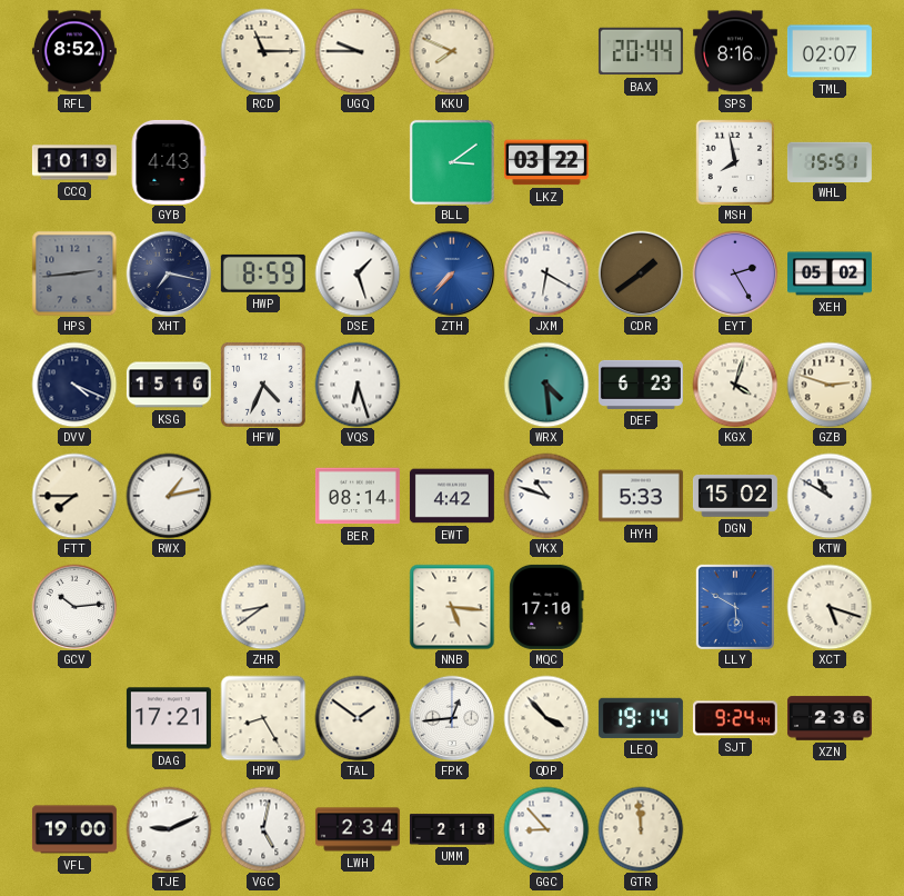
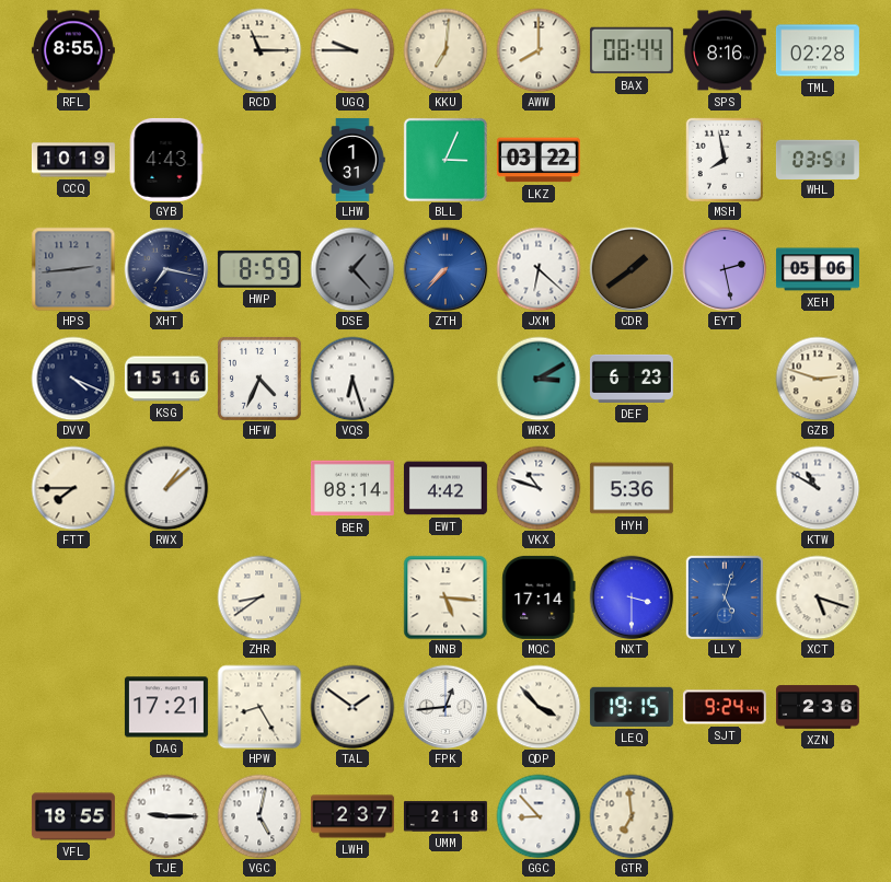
RFL: 8:52 -> 8:55 (73, 50)
KKU: 7:49 -> 7:01 (445, 50)
AWW: none -> 8:00 (539, 50)
BAX: 20:44 -> 08:44 (632, 50)
TML: 02:07 -> 02:28 (818, 50)
LHW: none -> 1:31 (352, 160)
BLL: 3:09 -> 3:04 (445, 160)
WHL: 15:51 -> 03:51 (818, 159)
DSE: 1:27 -> 1:23 (352, 269)
DSE dial: white -> grey (352, 269)
JXM: 6:20 -> 6:22 (539, 269)
EYT: 2:25 -> 2:28 (725, 269)
XEH: 05:02 -> 05:06 (818, 269)
WRX: 4:29 -> 3:10 (539, 379)
KGX: 4:03 -> none (735, 385)
RWX: 1:13 -> 1:08 (166, 488)
HYH: 5:33 -> 5:36 (632, 488)
DGN: 15:02 -> none (735, 496)
GCV: 10:14 -> none (74, 607)
MQC: 17:10 -> 17:14 (539, 597)
NXT: none -> 3:30 (632, 597)
LLY: 5:50 -> 5:03 (724, 596)
LEQ: 19:14 -> 19:15 (632, 707)
VFL: 19:00 -> 18:55 (73, 816)
TJE: 9:11 -> 9:15 (166, 816)
LWH: 2:34 -> 2:37 (352, 816)
GTR: 11:59 -> 6:59 (632, 816)
